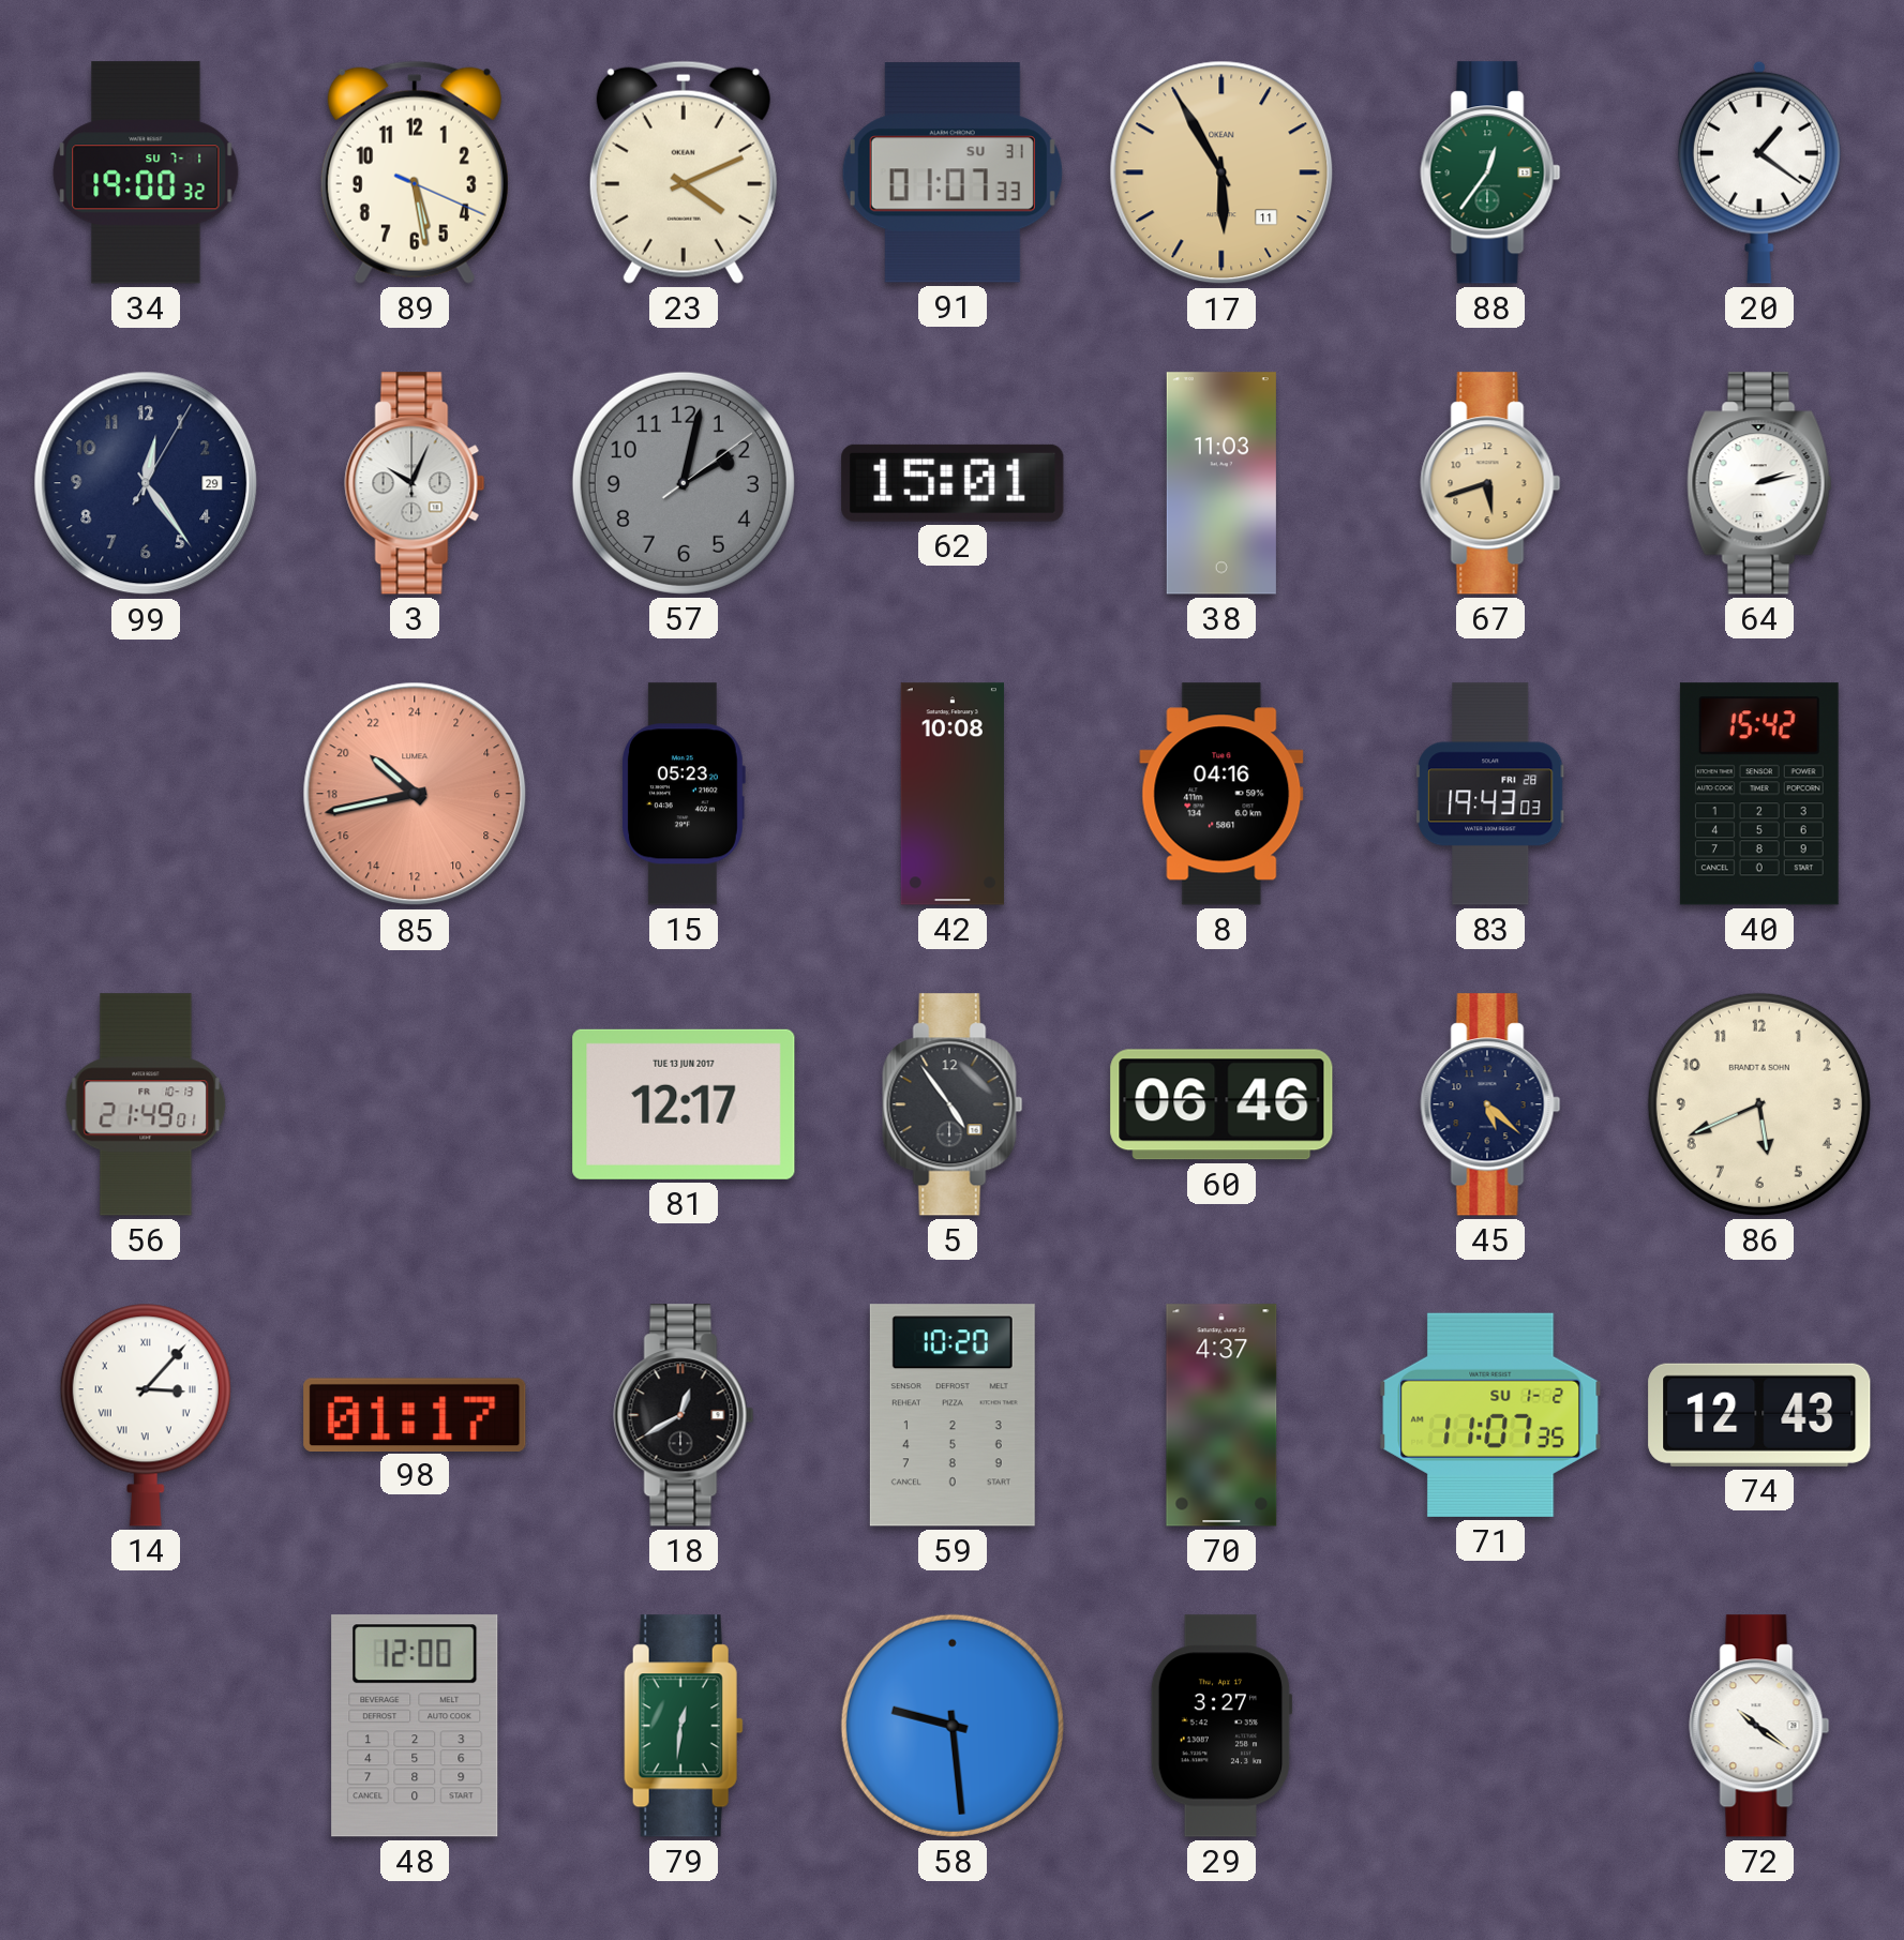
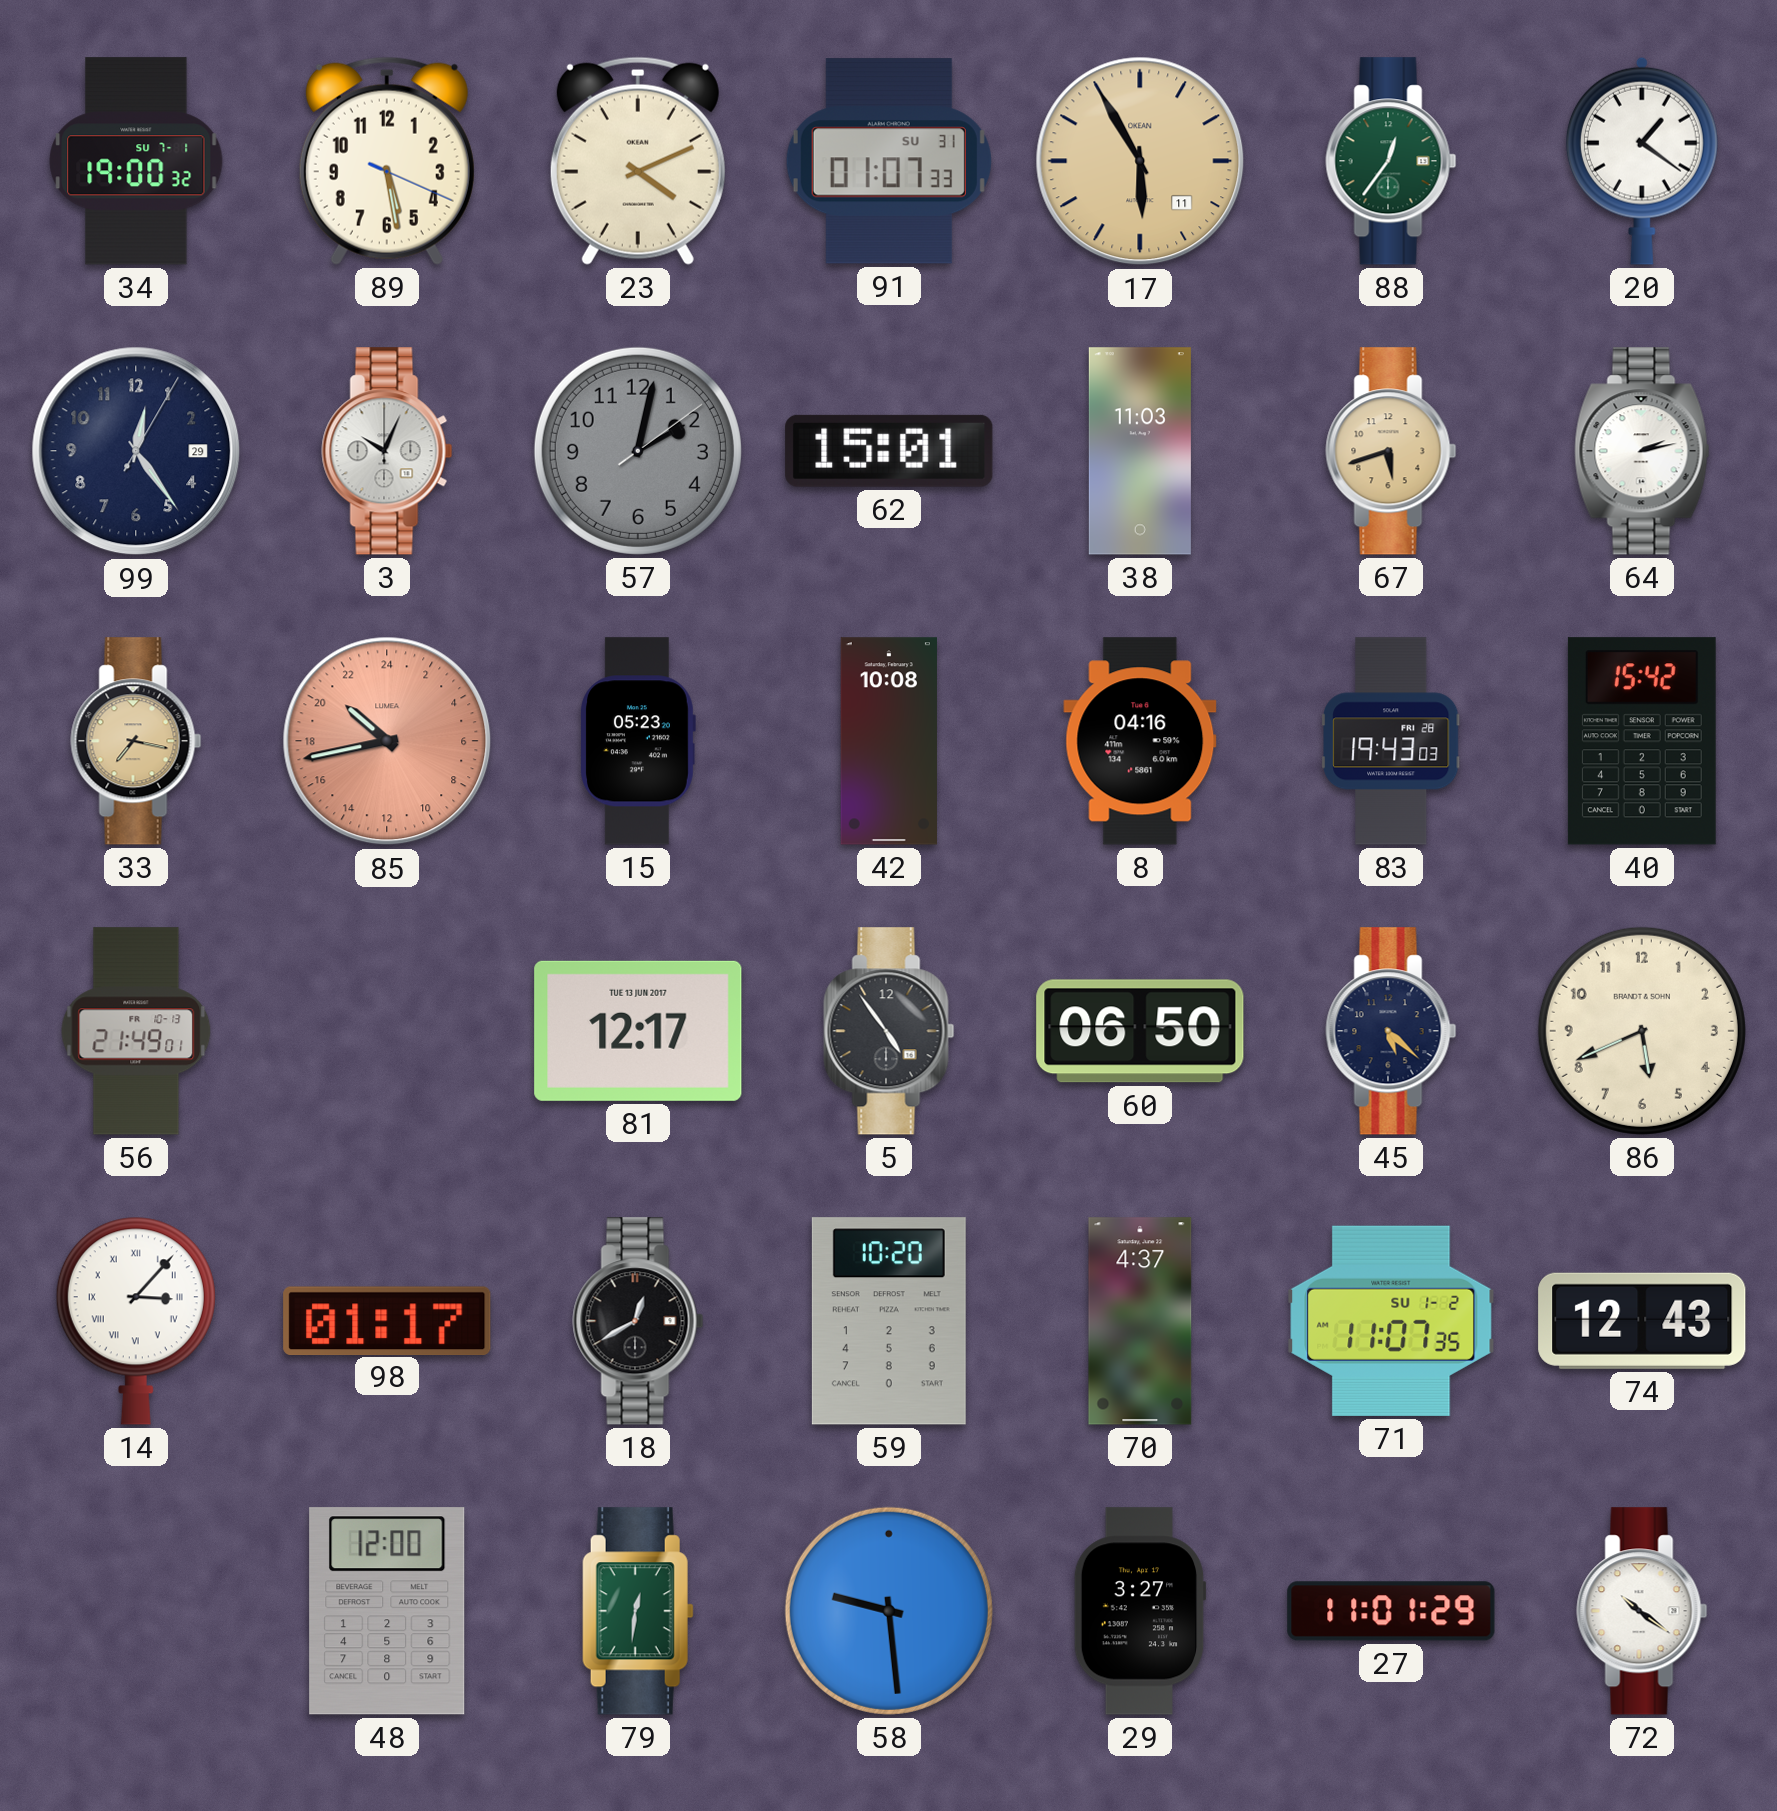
33: none -> 7:17 (136, 741)
60: 06:46 -> 06:50 (1140, 1031)
27: none -> 11:01 (1391, 1611)
